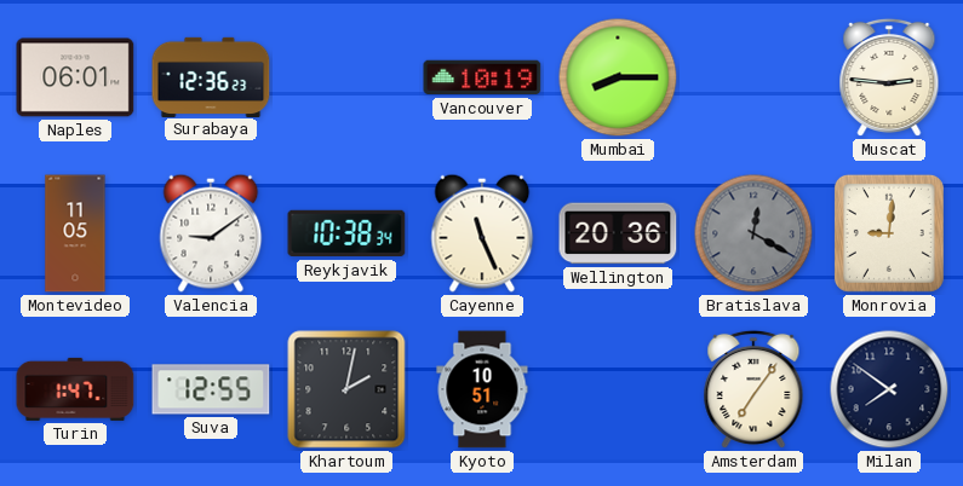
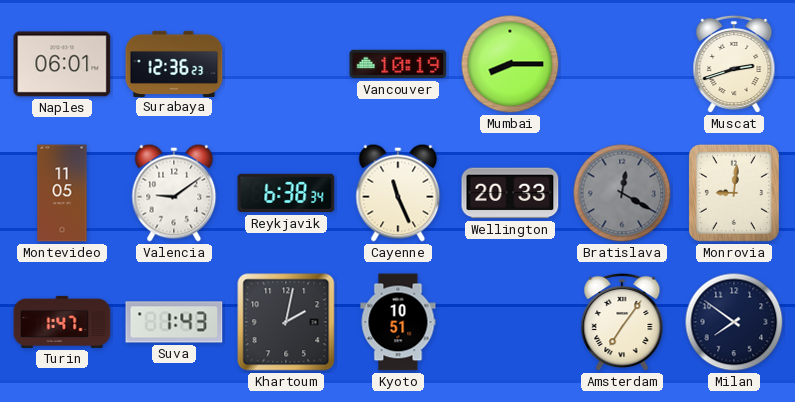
Muscat: 2:46 -> 2:42 (734, 64)
Reykjavik: 10:38 -> 6:38 (286, 193)
Wellington: 20:36 -> 20:33 (510, 193)
Suva: 12:55 -> 1:43 (174, 322)
